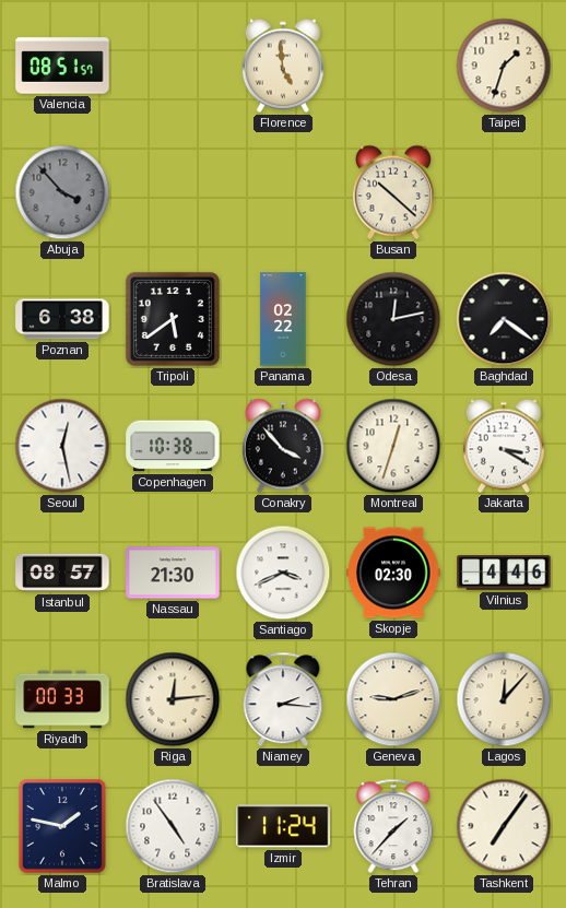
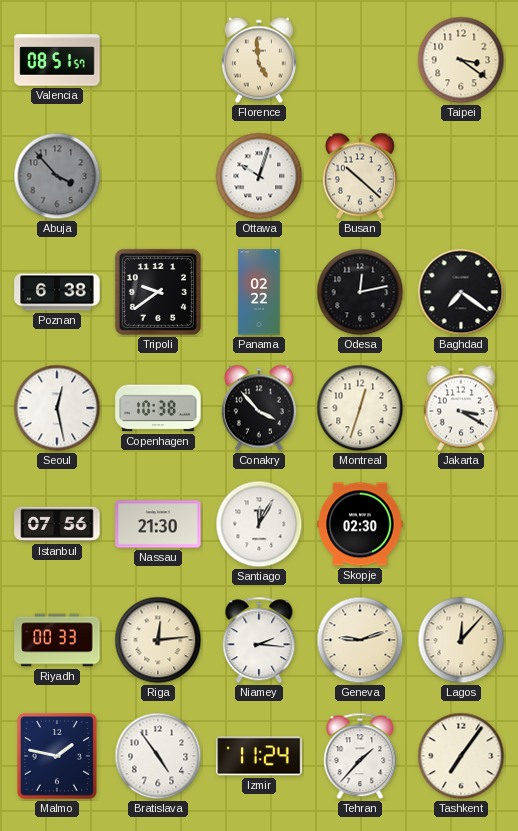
Taipei: 1:33 -> 3:21 (461, 60)
Ottawa: none -> 10:03 (259, 176)
Tripoli: 5:39 -> 9:39 (158, 292)
Istanbul: 08:57 -> 07:56 (57, 524)
Santiago: 3:41 -> 12:05 (259, 524)
Vilnius: 4:46 -> none (504, 573)
